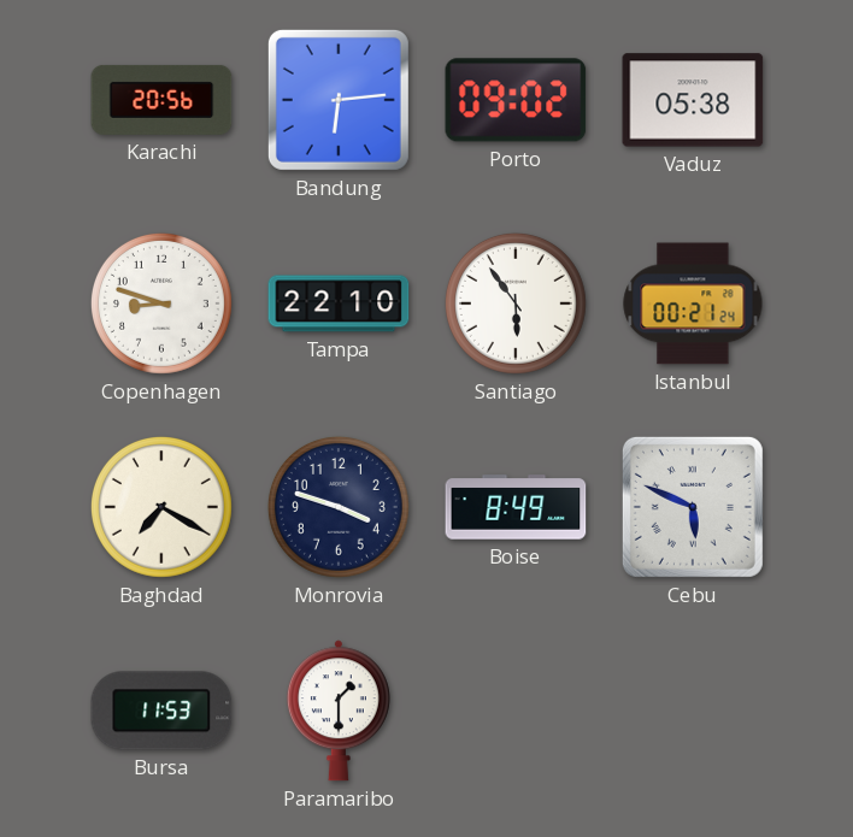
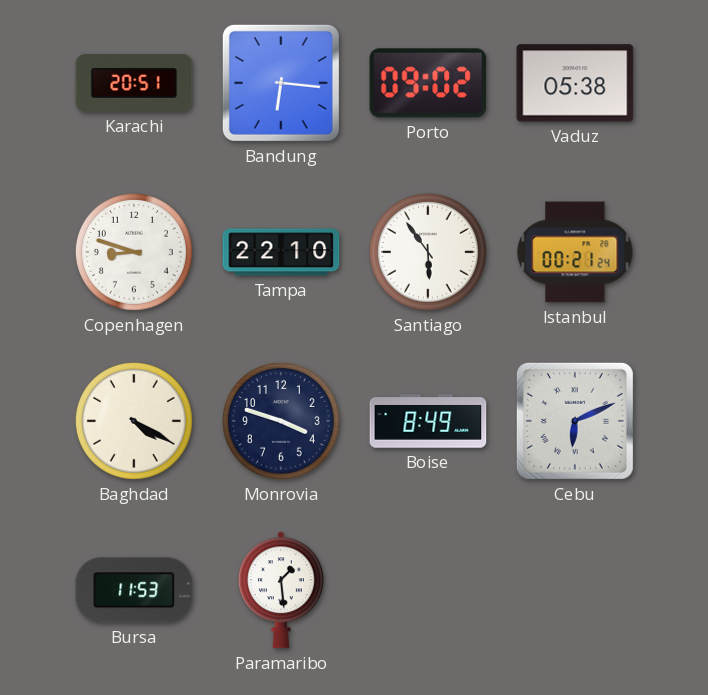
Karachi: 20:56 -> 20:51 (134, 83)
Bandung: 6:14 -> 6:16 (281, 83)
Baghdad: 7:20 -> 4:20 (134, 421)
Cebu: 5:49 -> 6:11 (575, 421)
Paramaribo: 1:30 -> 1:29 (281, 590)
